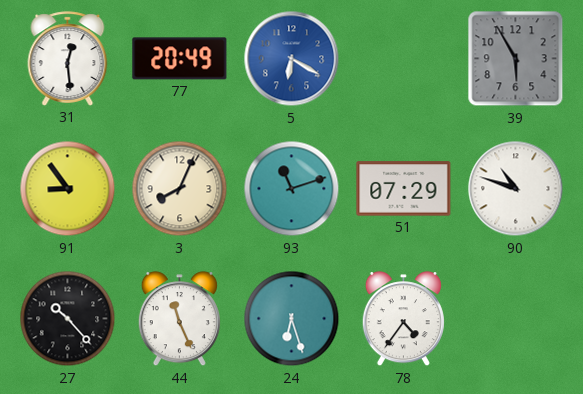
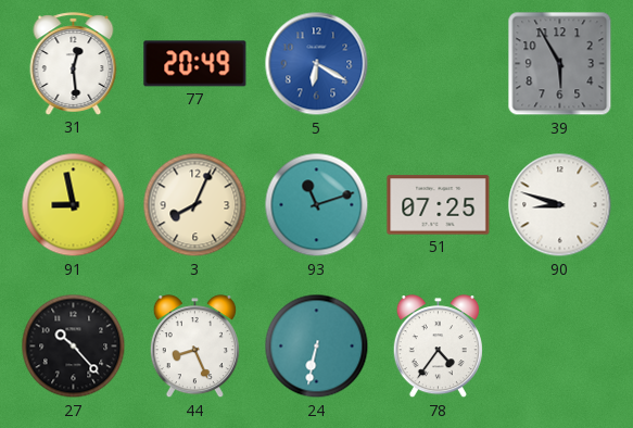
91: 8:54 -> 8:58 (74, 205)
51: 07:29 -> 07:25 (439, 205)
90: 10:48 -> 8:48 (560, 205)
44: 11:26 -> 8:26 (194, 347)
24: 6:27 -> 6:32 (317, 347)
